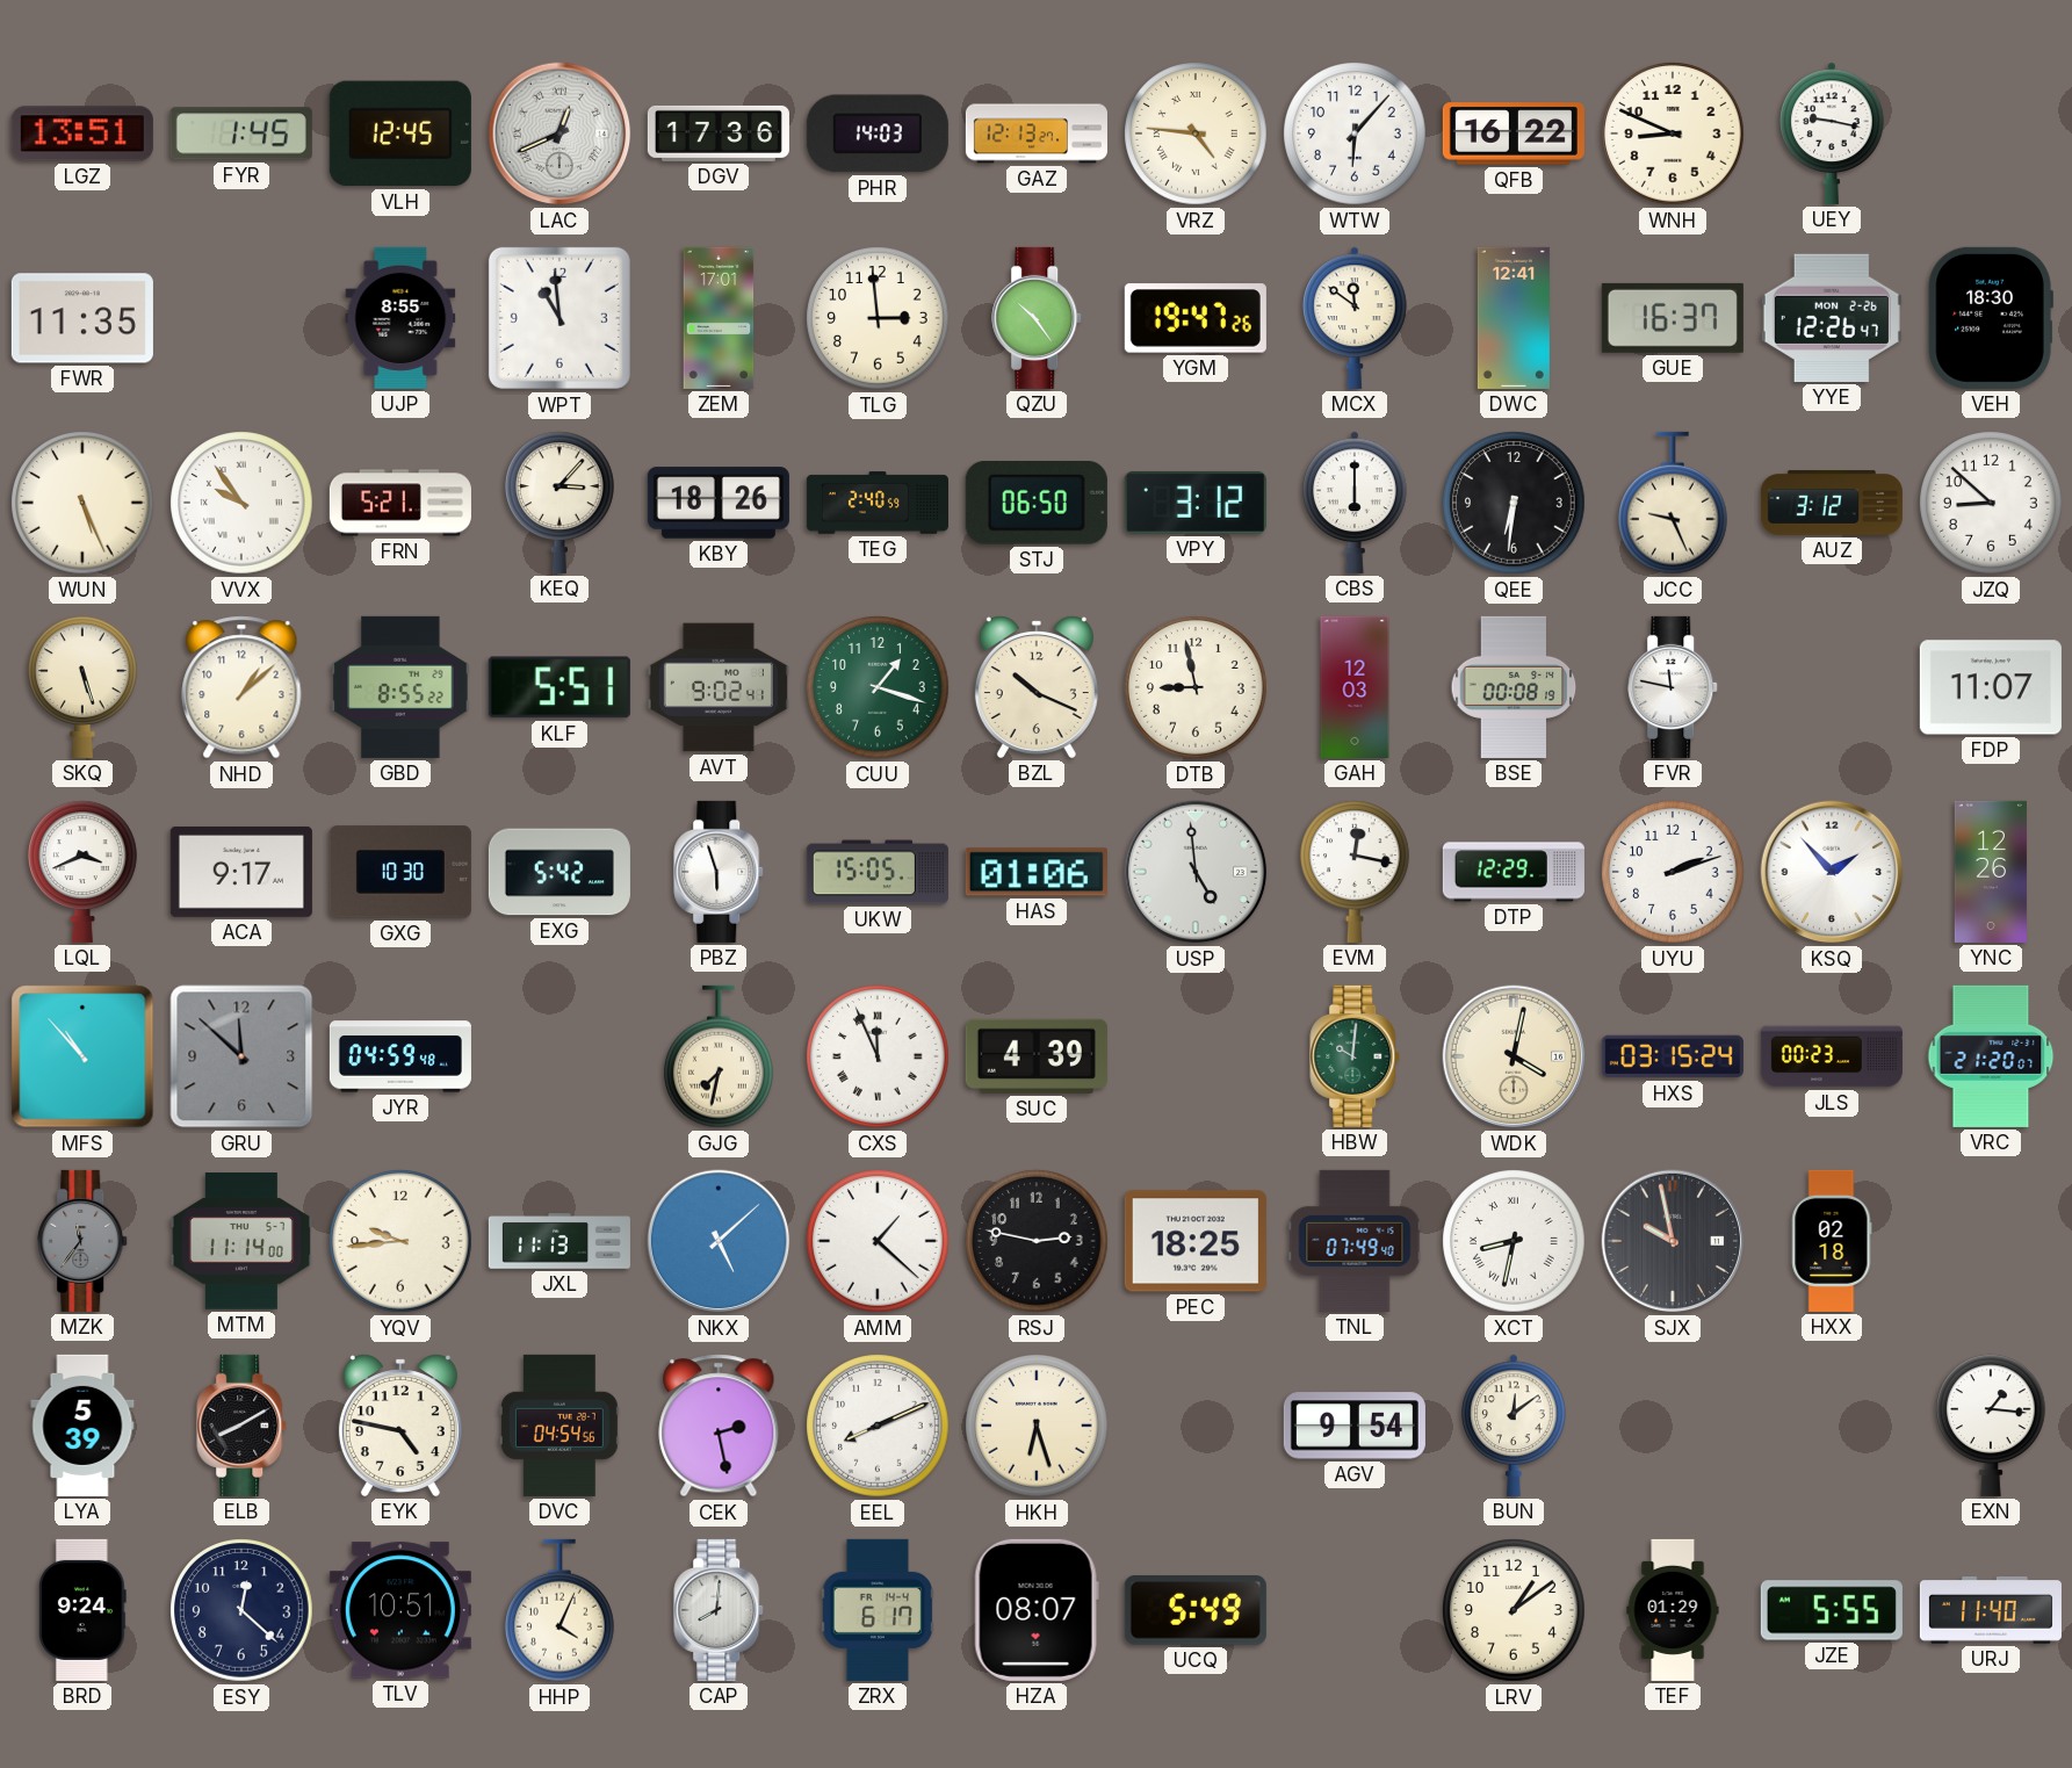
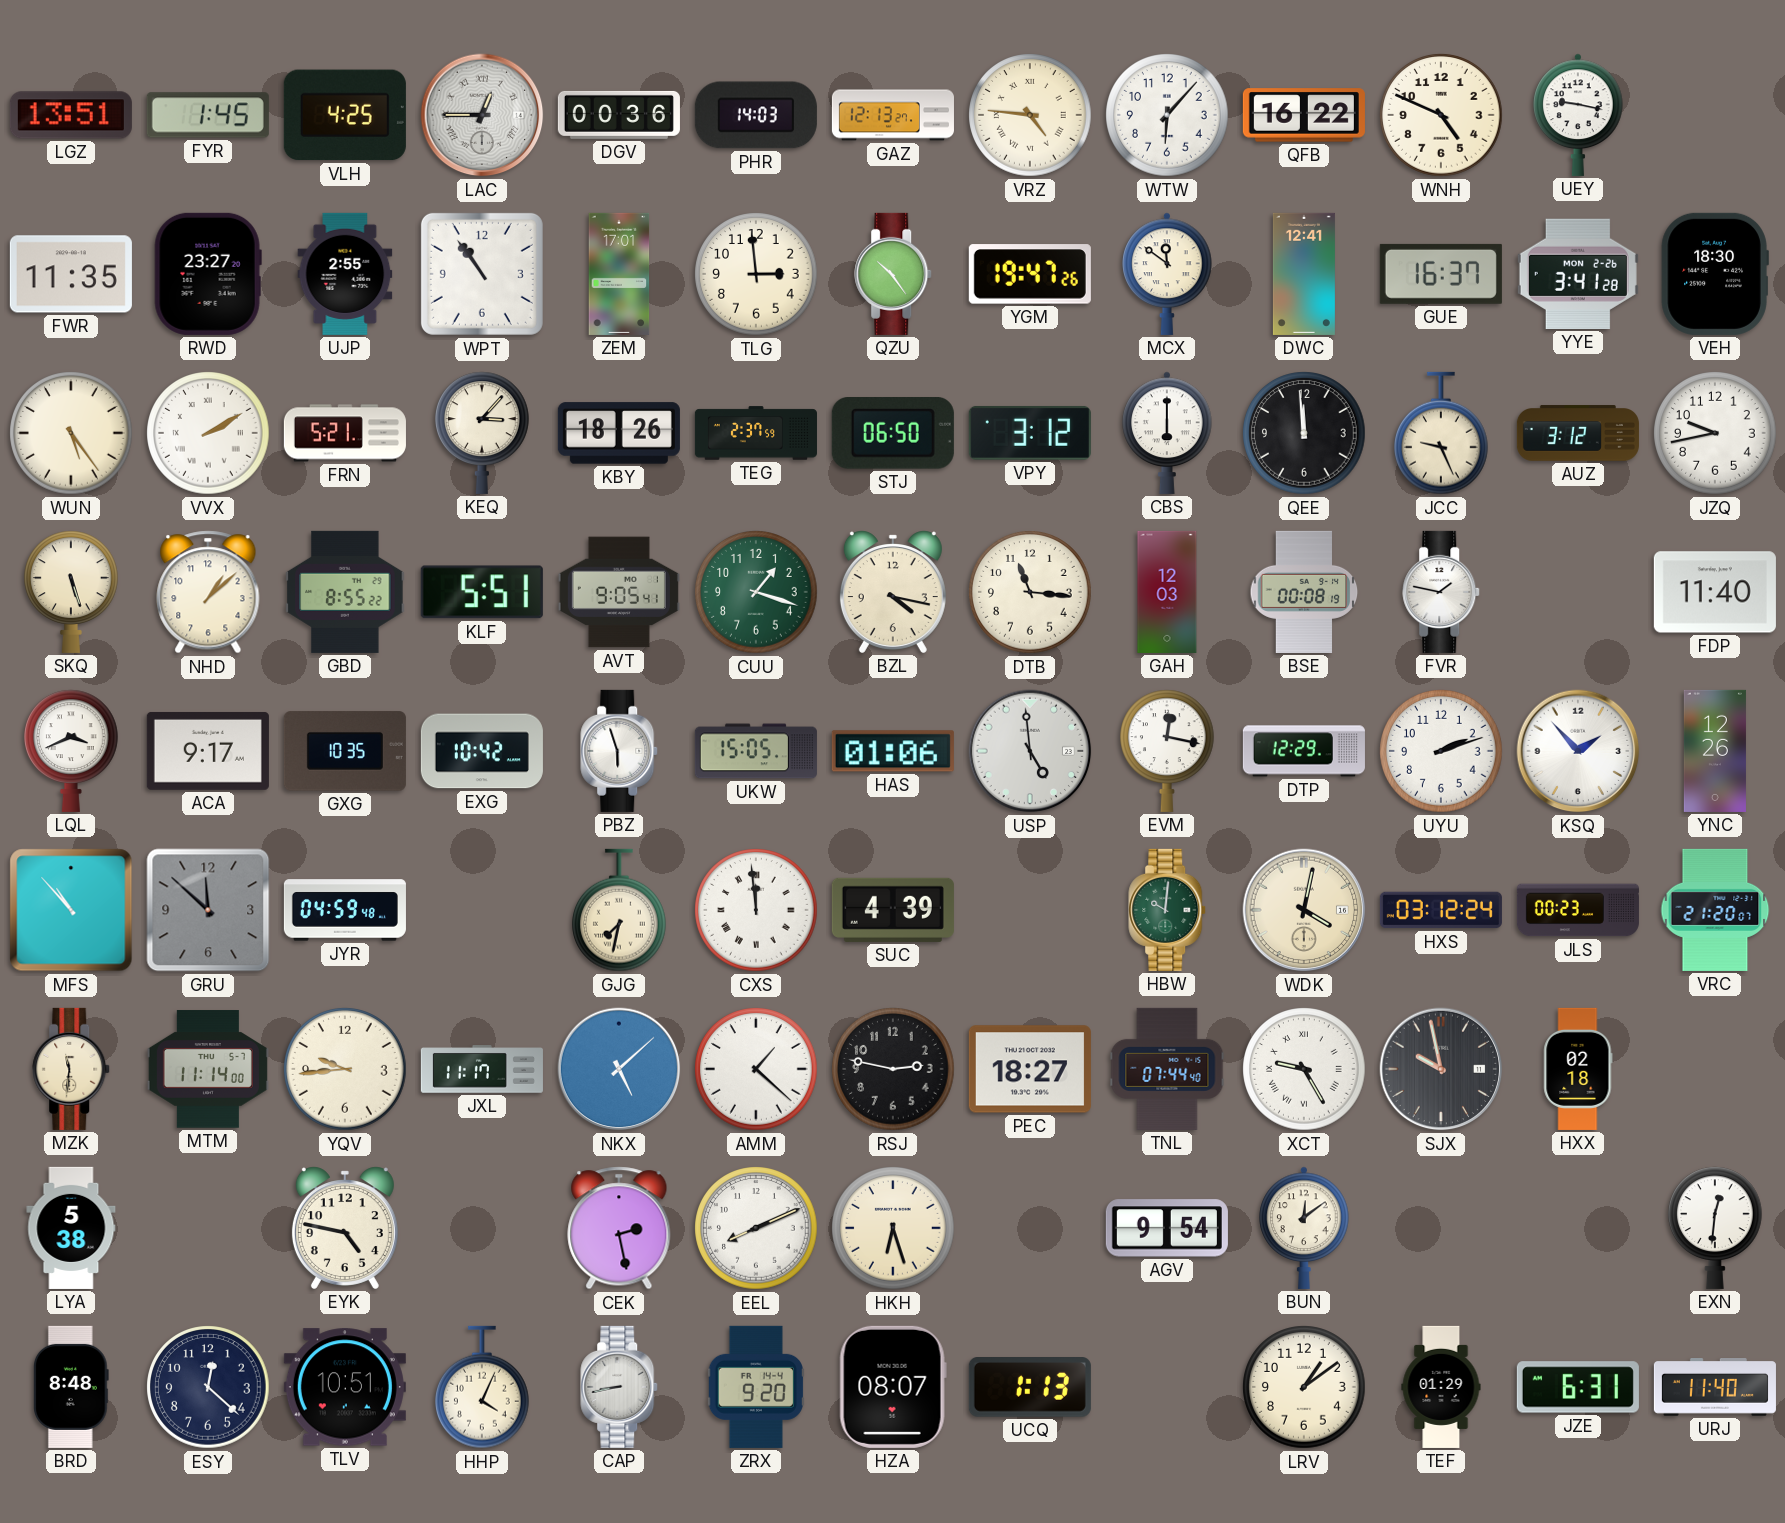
VLH: 12:45 -> 4:25 (345, 115)
LAC: 12:41 -> 12:45 (482, 115)
DGV: 17:36 -> 00:36 (619, 115)
WNH: 8:49 -> 4:49 (1441, 115)
RWD: none -> 23:27 (208, 274)
UJP: 8:55 -> 2:55 (345, 274)
WPT: 10:59 -> 10:54 (482, 274)
YYE: 12:26 -> 3:41 (1578, 274)
WUN: 5:26 -> 5:24 (71, 433)
VVX: 9:54 -> 2:10 (208, 433)
TEG: 2:40 -> 2:37 (756, 433)
QEE: 6:31 -> 11:59 (1304, 433)
JZQ: 8:52 -> 9:43 (1715, 433)
AVT: 9:02 -> 9:05 (619, 592)
BZL: 10:19 -> 4:17 (893, 592)
DTB: 8:58 -> 11:16 (1030, 592)
FVR: 11:47 -> 1:47 (1442, 592)
FDP: 11:07 -> 11:40 (1715, 592)
GXG: 10:30 -> 10:35 (345, 751)
EXG: 5:42 -> 10:42 (482, 751)
CXS: 11:56 -> 11:59 (756, 910)
HXS: 03:15 -> 03:12 (1441, 910)
MZK: 11:36 -> 11:31 (72, 1069)
MZK dial: grey -> cream (72, 1069)
JXL: 11:13 -> 11:17 (482, 1069)
PEC: 18:25 -> 18:27 (1030, 1069)
TNL: 07:49 -> 07:44 (1167, 1069)
XCT: 8:32 -> 9:25 (1304, 1069)
LYA: 5:39 -> 5:38 (71, 1228)
ELB: 8:10 -> none (243, 1426)
DVC: 04:54 -> none (559, 1426)
EXN: 1:16 -> 12:31 (1716, 1228)
BRD: 9:24 -> 8:48 (71, 1387)
CAP: 8:01 -> 8:43 (620, 1387)
ZRX: 6:17 -> 9:20 (756, 1387)
UCQ: 5:49 -> 1:13 (1030, 1387)
JZE: 5:55 -> 6:31 (1578, 1387)
